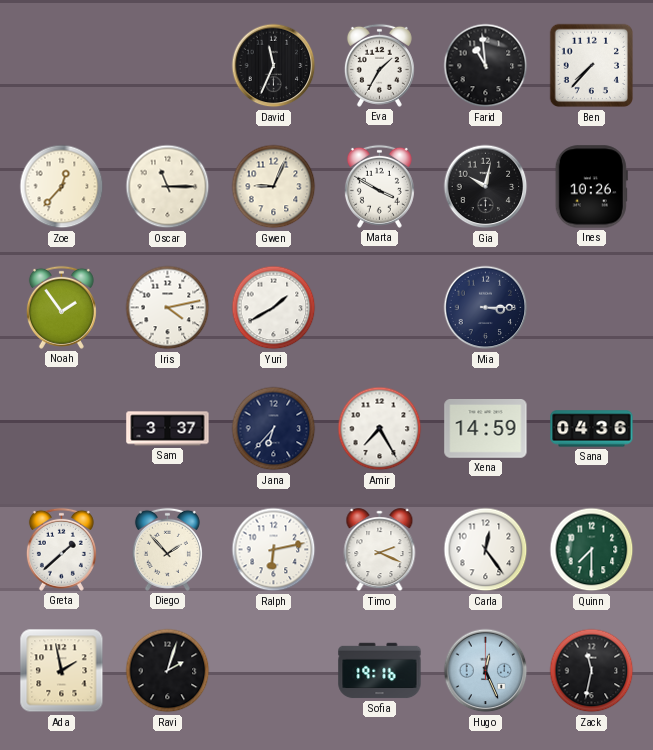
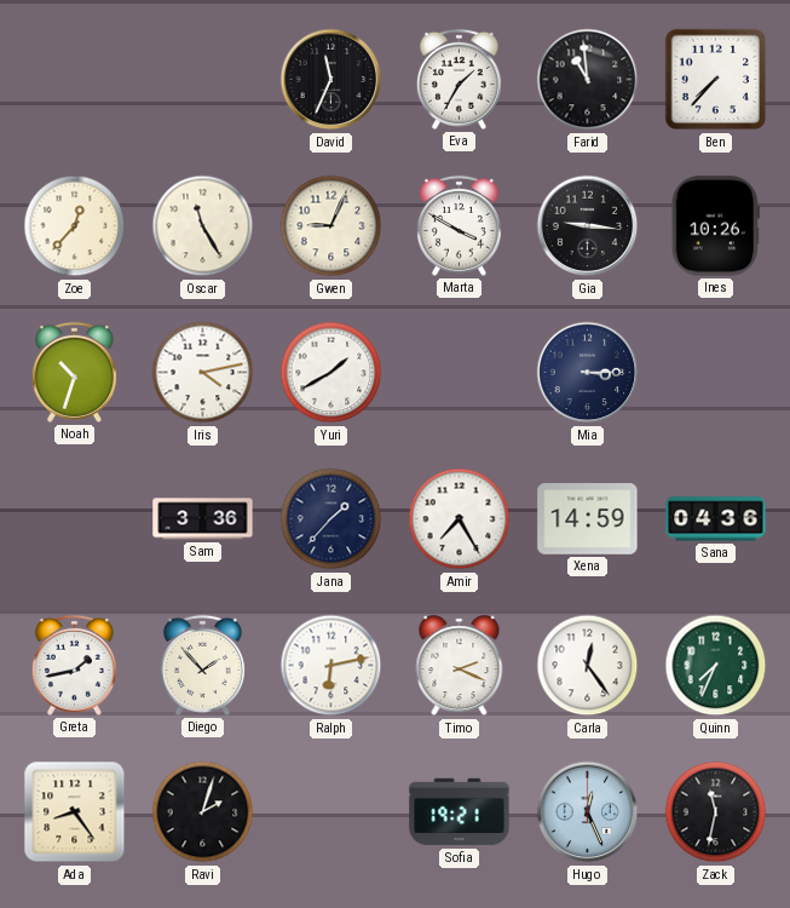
Oscar: 11:15 -> 11:25 (203, 226)
Gia: 10:02 -> 9:16 (588, 226)
Noah: 1:54 -> 10:33 (74, 372)
Sam: 3:37 -> 3:36 (203, 519)
Jana: 6:37 -> 1:37 (331, 519)
Greta: 1:38 -> 1:43 (74, 665)
Quinn: 7:30 -> 7:34 (716, 666)
Ada: 1:58 -> 8:24 (75, 812)
Sofia: 19:16 -> 19:21 (460, 812)
